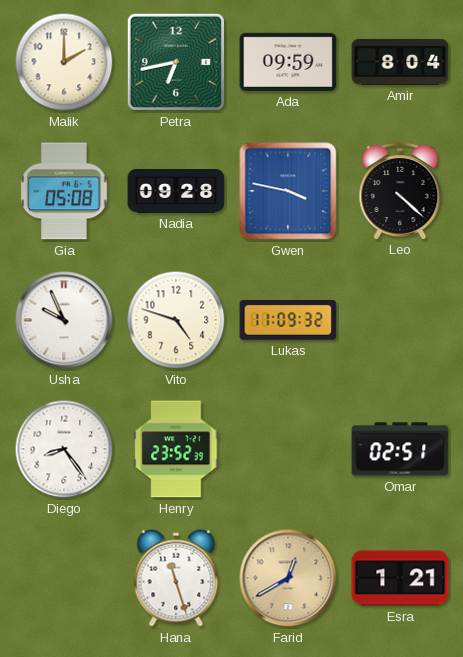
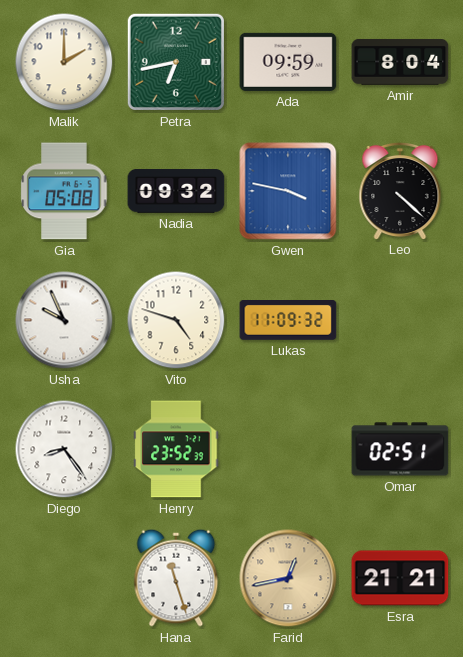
Nadia: 09:28 -> 09:32 (176, 192)
Farid: 12:40 -> 12:43 (288, 578)
Esra: 1:21 -> 21:21 (400, 578)
